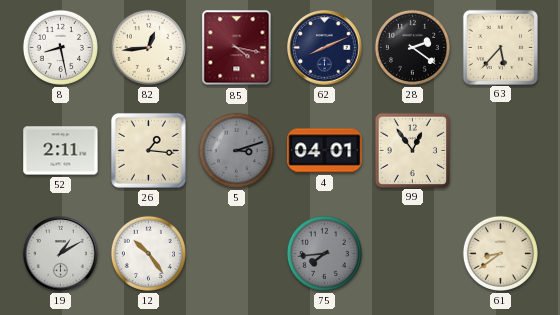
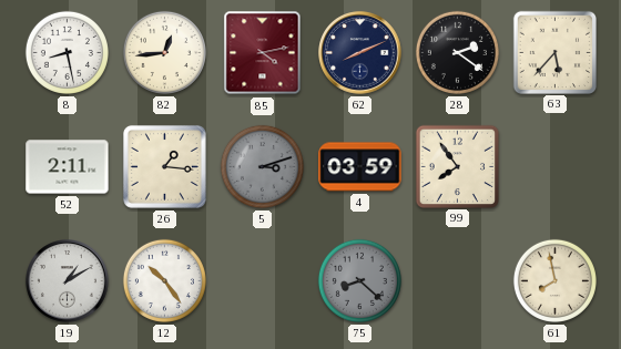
85: 4:17 -> 4:13 (263, 53)
4: 04:01 -> 03:59 (360, 167)
99: 12:54 -> 7:54 (457, 166)
75: 7:44 -> 8:22 (359, 280)
61: 8:39 -> 7:58 (554, 280)
